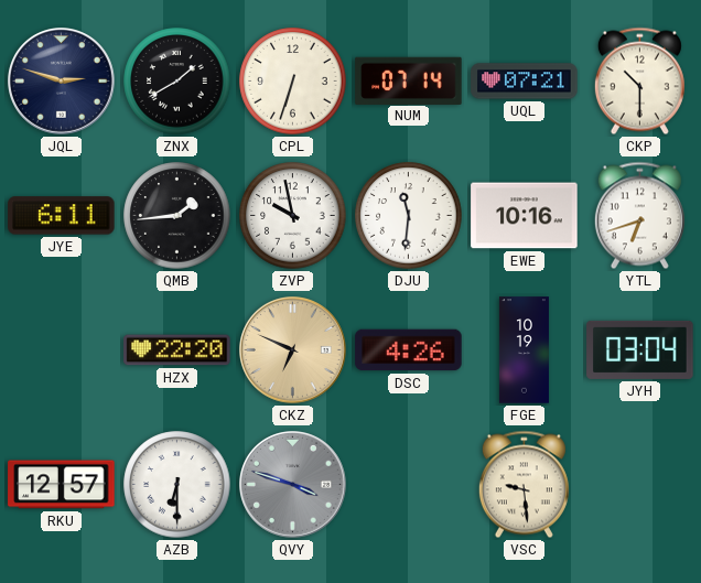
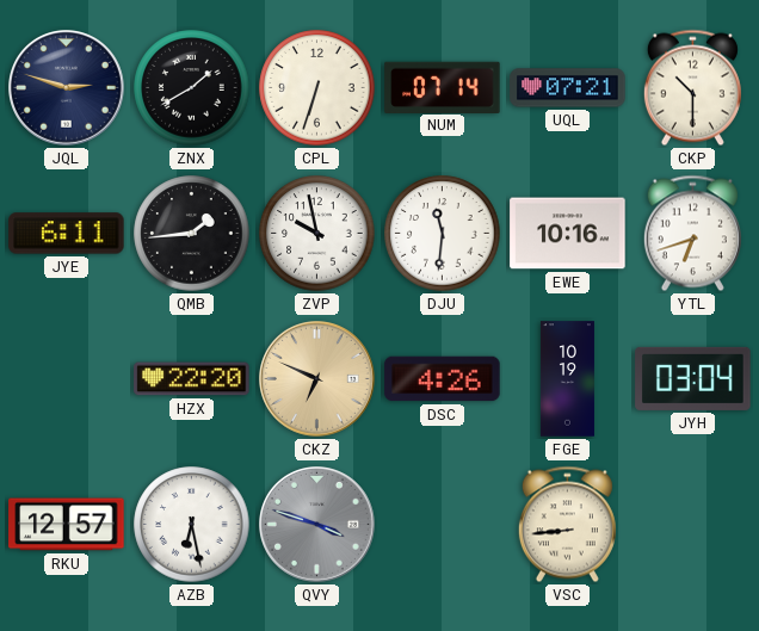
AZB: 6:30 -> 6:28 (192, 525)
VSC: 9:29 -> 8:44 (567, 525)
